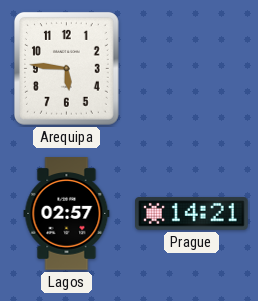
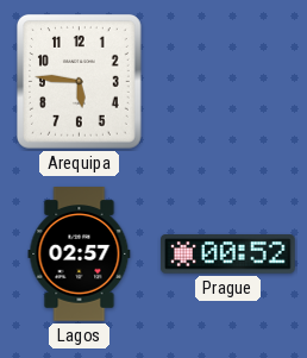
Prague: 14:21 -> 00:52 (228, 255)
